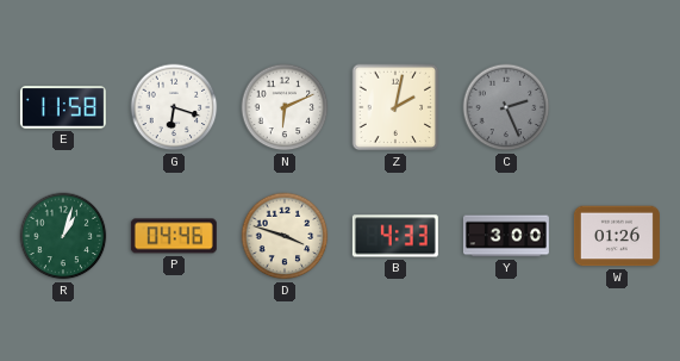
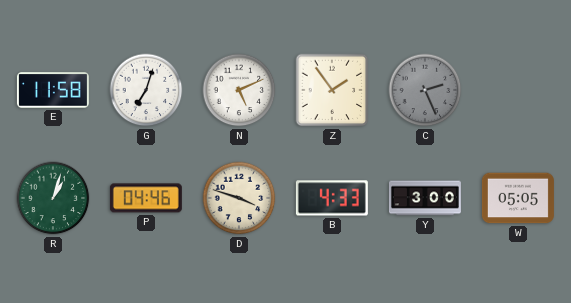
G: 6:18 -> 7:03 (146, 90)
N: 6:11 -> 5:11 (239, 90)
Z: 2:02 -> 1:54 (332, 90)
W: 01:26 -> 05:05 (518, 198)
